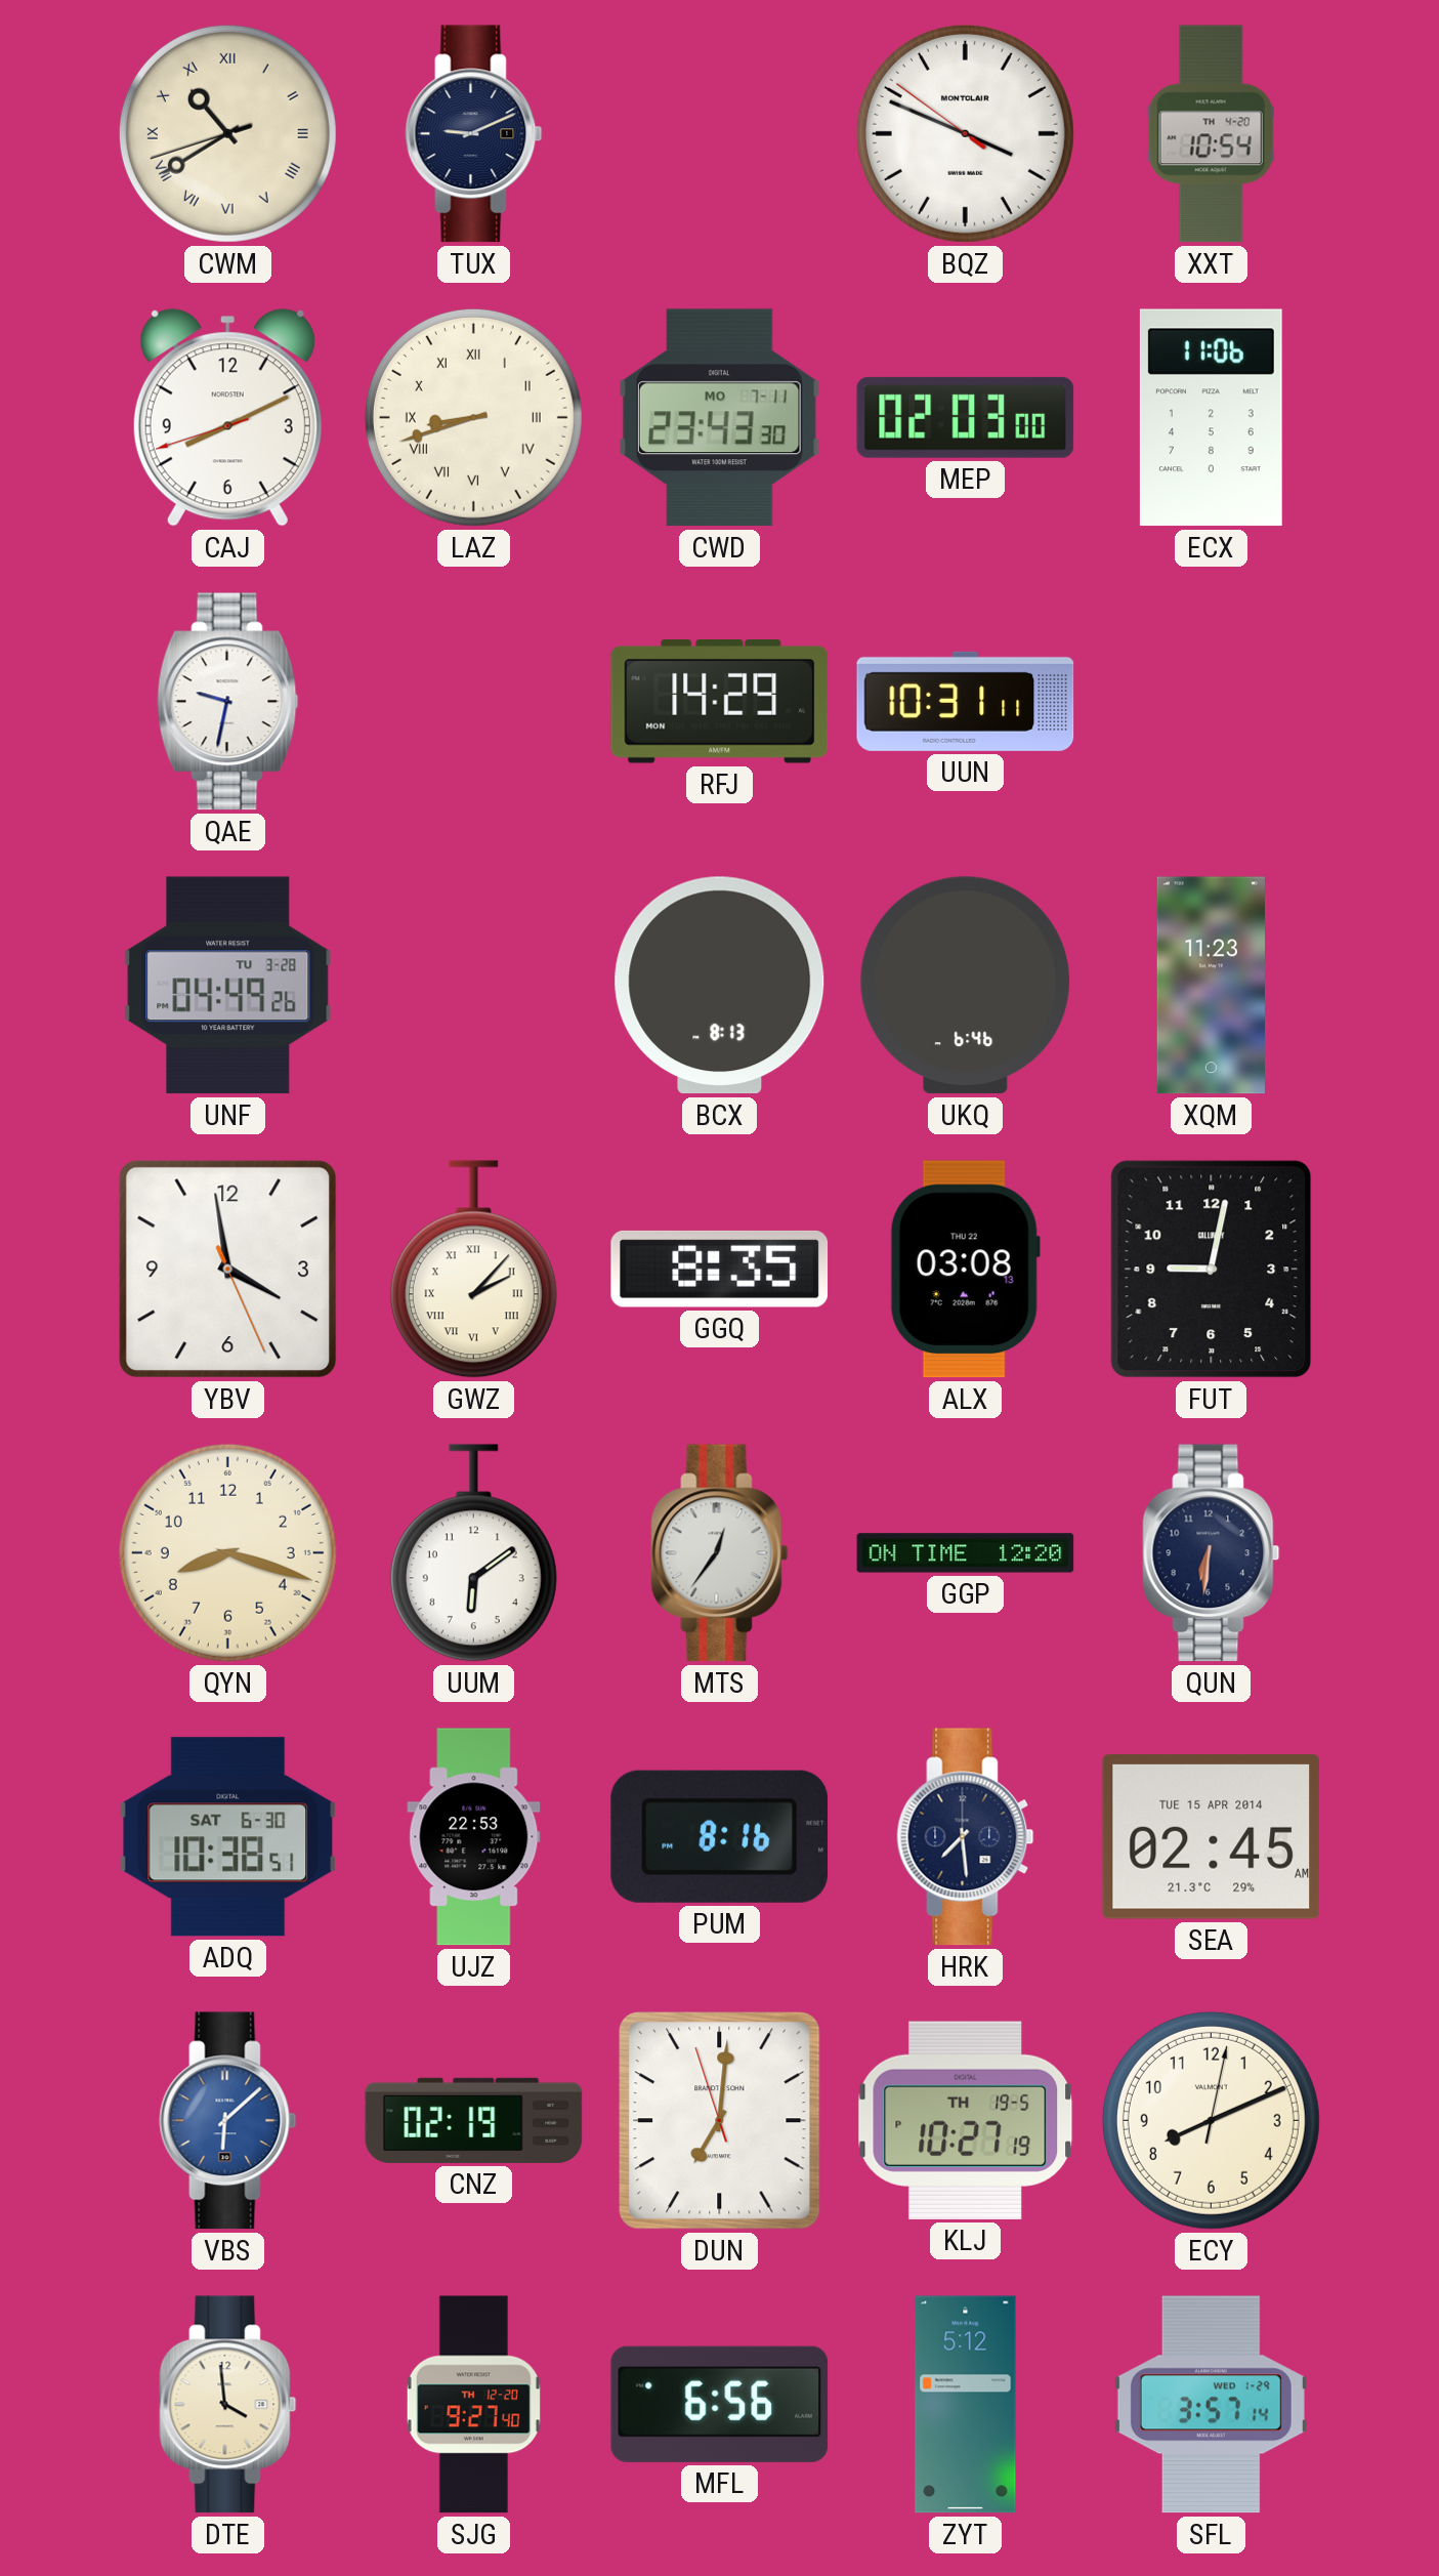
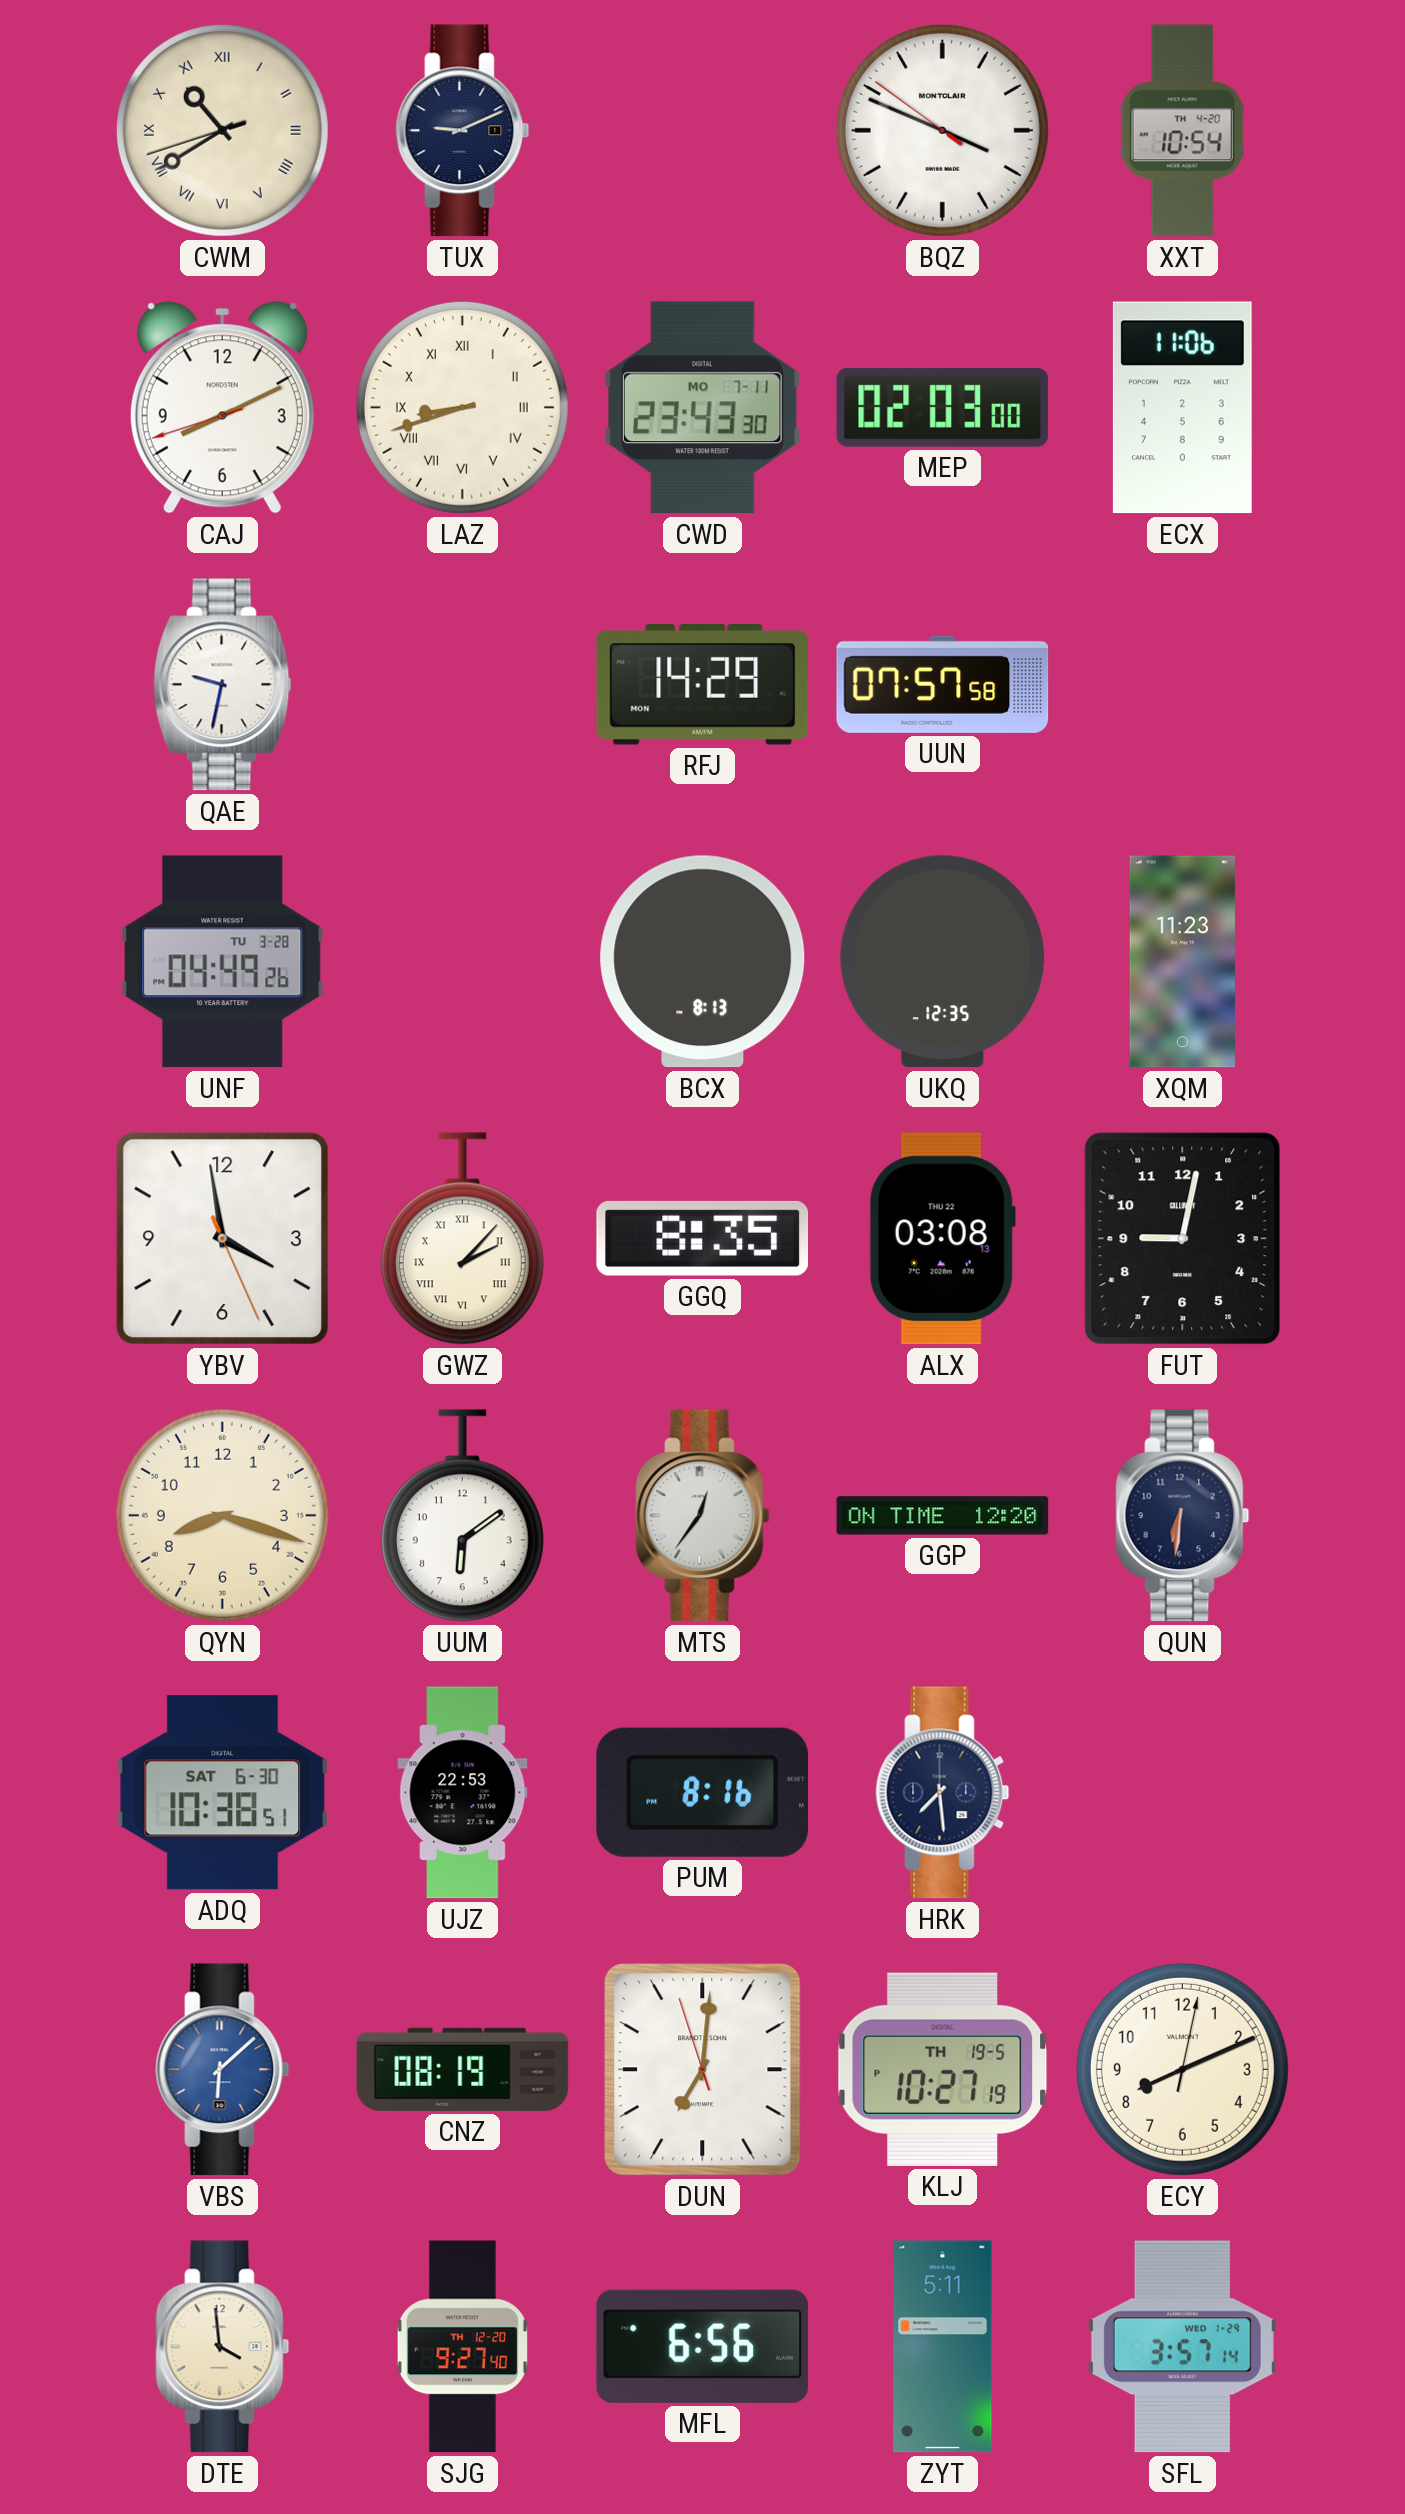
UUN: 10:31 -> 07:57 (943, 684)
UKQ: 6:46 -> 12:35 (942, 962)
SEA: 02:45 -> none (1212, 1836)
CNZ: 02:19 -> 08:19 (463, 2069)
ZYT: 5:12 -> 5:11 (943, 2347)
